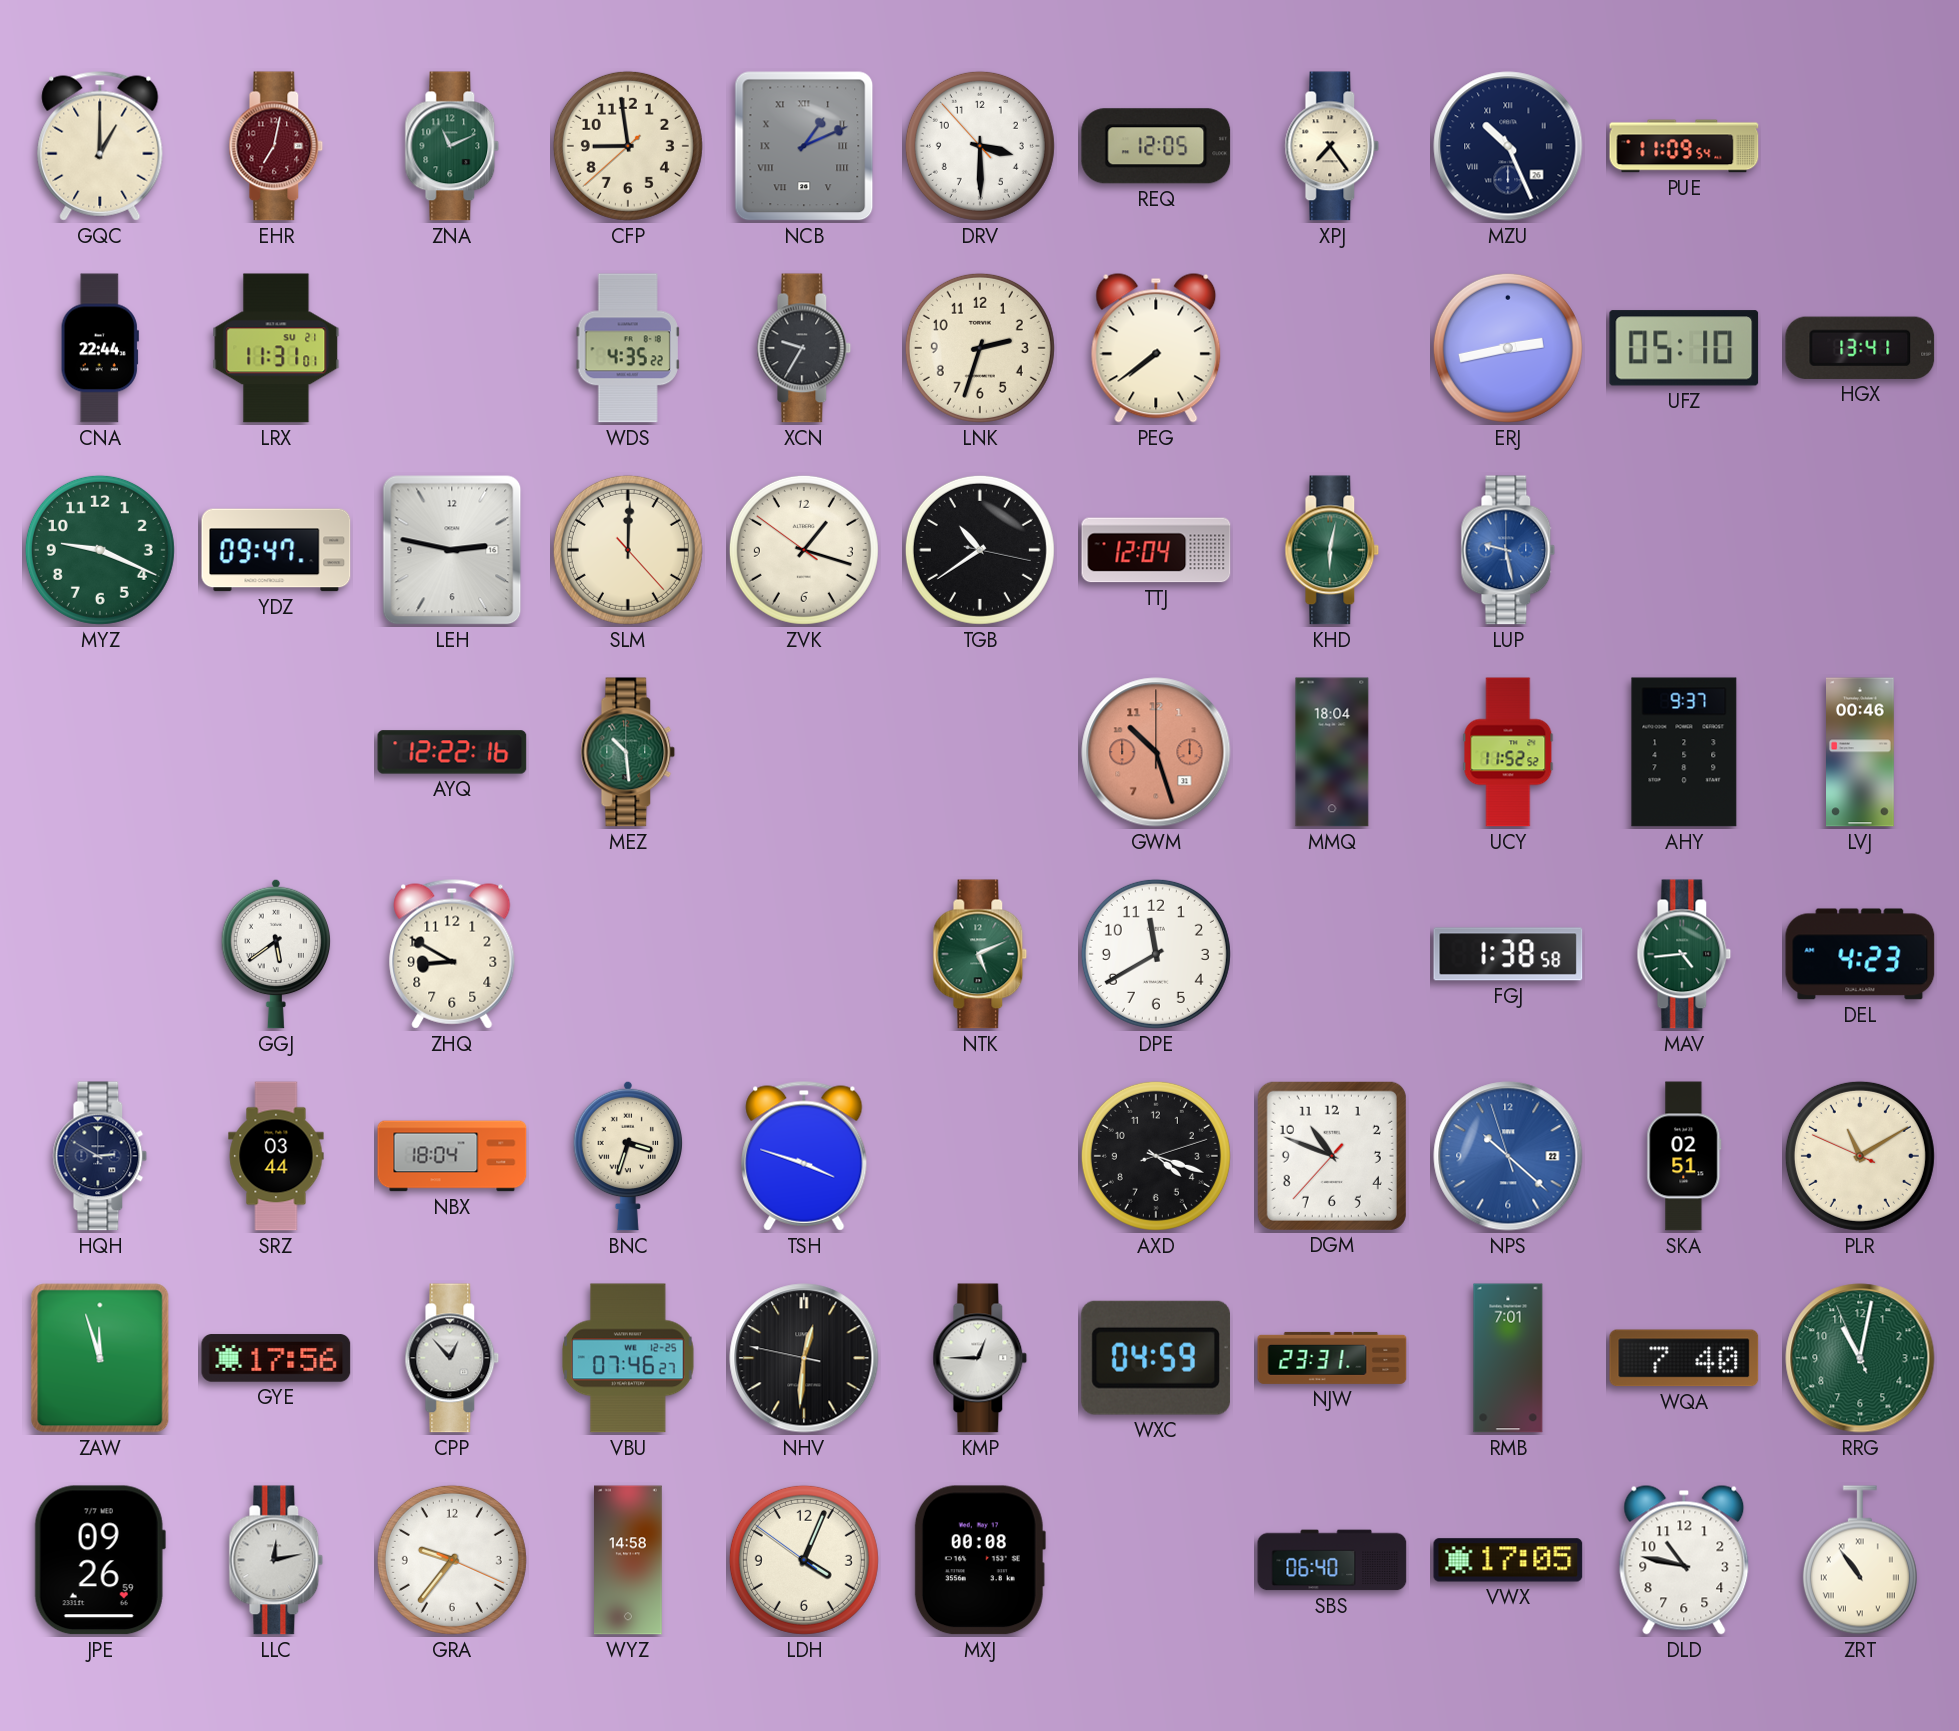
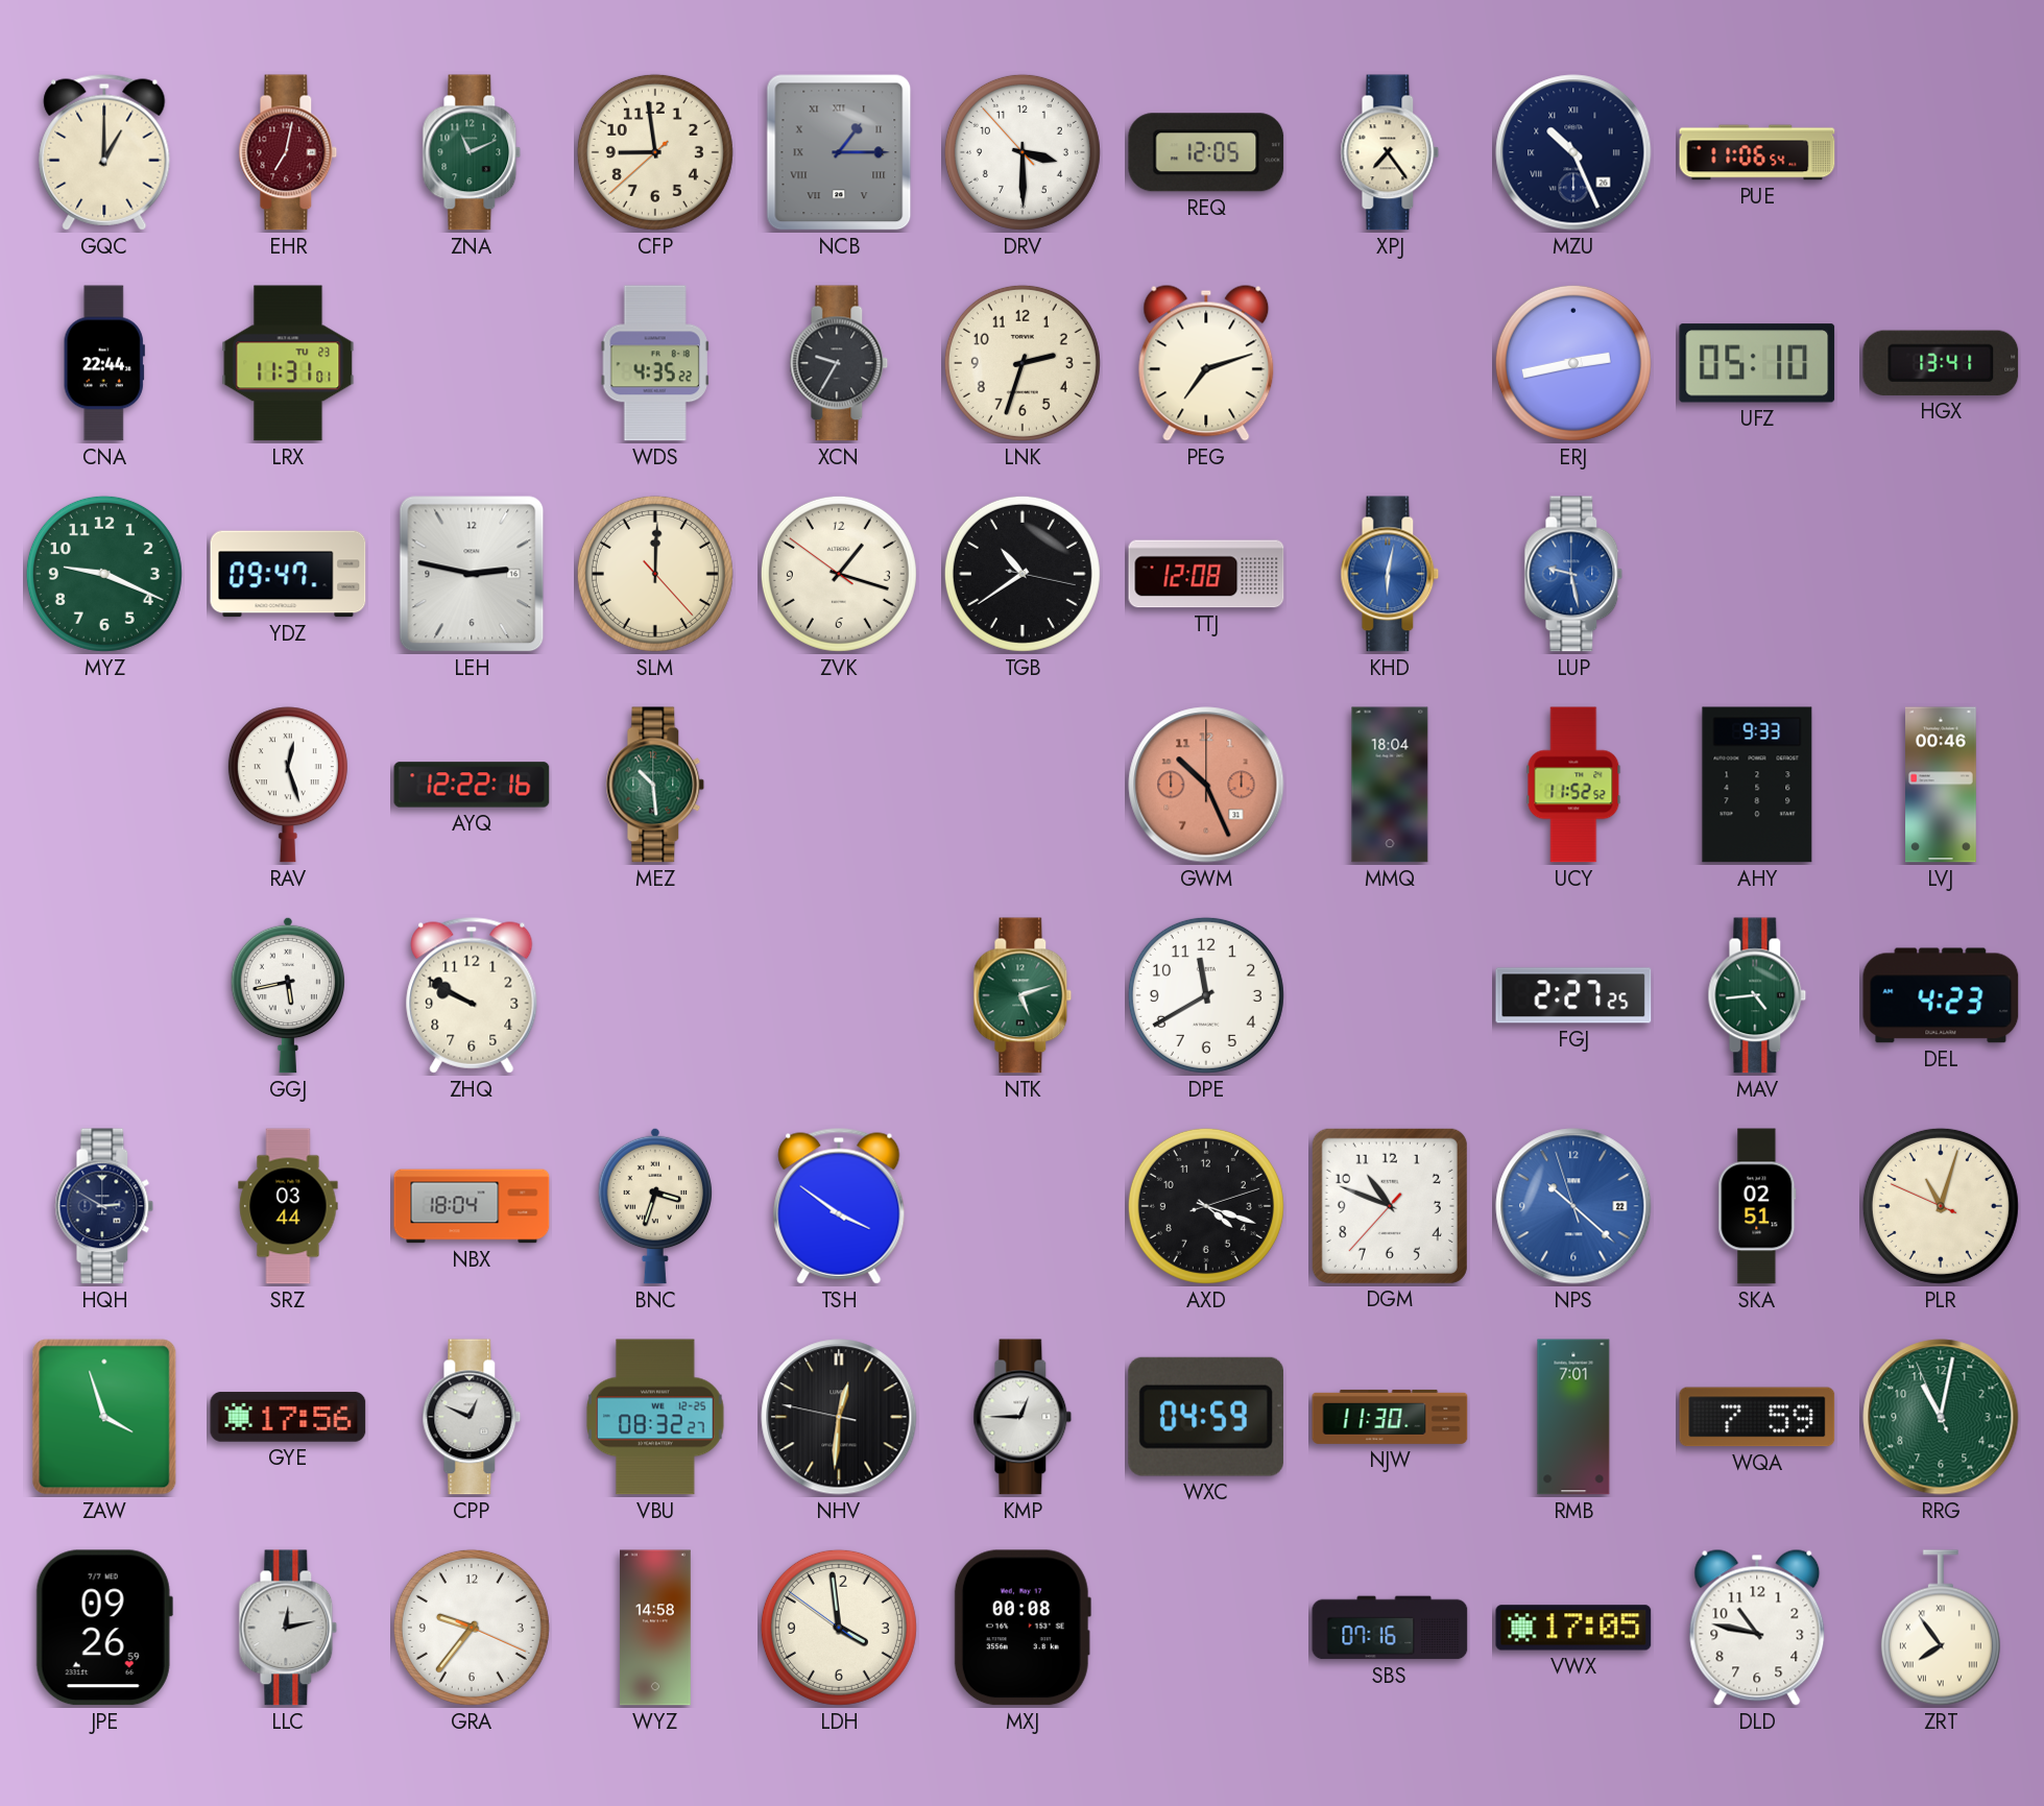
NCB: 1:11 -> 1:15 (839, 152)
PUE: 11:09 -> 11:06 (1757, 152)
LRX date: SU 21 -> TU 23 (288, 363)
PEG: 7:39 -> 7:12 (1206, 363)
TTJ: 12:04 -> 12:08 (1206, 574)
KHD dial: green -> blue (1390, 574)
RAV: none -> 12:27 (288, 785)
GWM: 10:27 -> 10:26 (1206, 785)
AHY: 9:37 -> 9:33 (1757, 785)
GGJ: 5:39 -> 5:43 (288, 995)
ZHQ: 8:50 -> 9:50 (472, 995)
NTK: 5:11 -> 5:12 (1023, 995)
FGJ: 1:38 -> 2:27 (1573, 995)
TSH: 3:48 -> 3:51 (839, 1206)
PLR: 11:09 -> 11:02 (1941, 1206)
ZAW: 11:57 -> 3:57 (104, 1417)
CPP: 12:53 -> 12:49 (472, 1417)
VBU: 07:46 -> 08:32 (655, 1417)
NJW: 23:31 -> 11:30 (1390, 1417)
WQA: 7:40 -> 7:59 (1757, 1417)
LDH: 4:03 -> 3:58 (839, 1628)
SBS: 06:40 -> 07:16 (1390, 1628)
ZRT: 10:54 -> 7:54 (1941, 1628)
